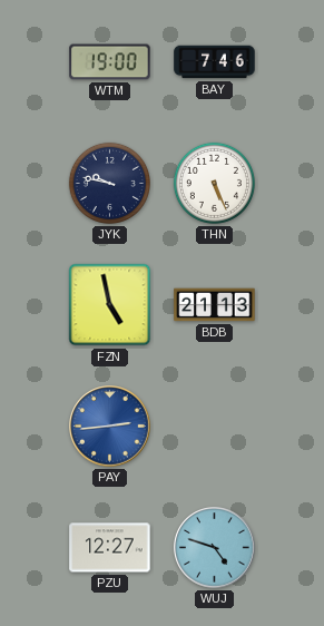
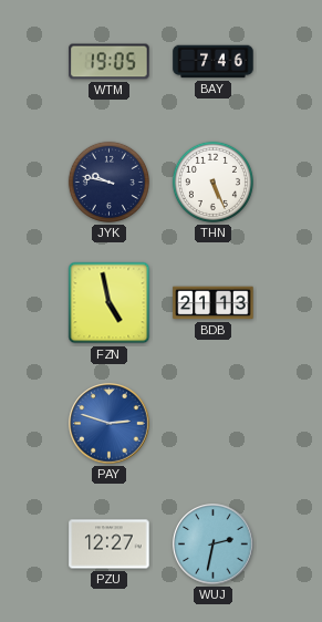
WTM: 19:00 -> 19:05 (110, 62)
PAY: 2:44 -> 2:48 (110, 424)
WUJ: 4:48 -> 2:32 (214, 545)
